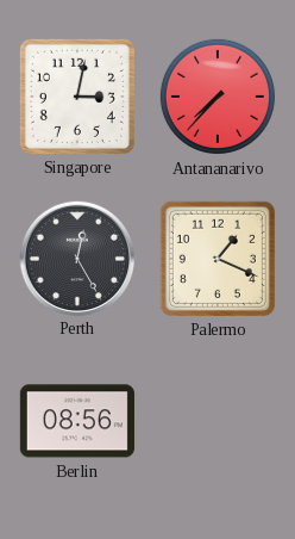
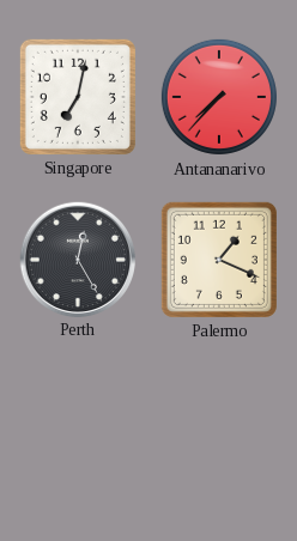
Singapore: 3:02 -> 7:02 (78, 97)
Berlin: 08:56 -> none (77, 421)
